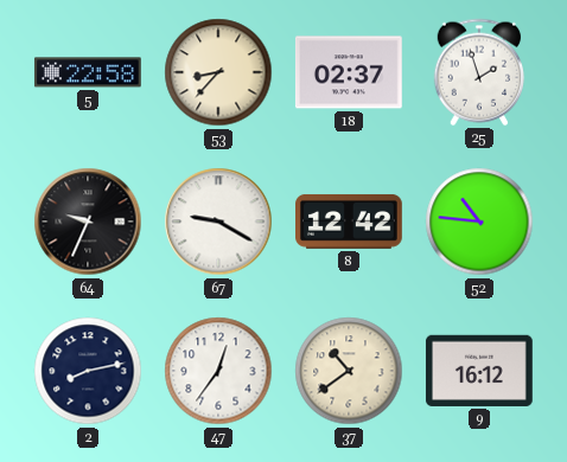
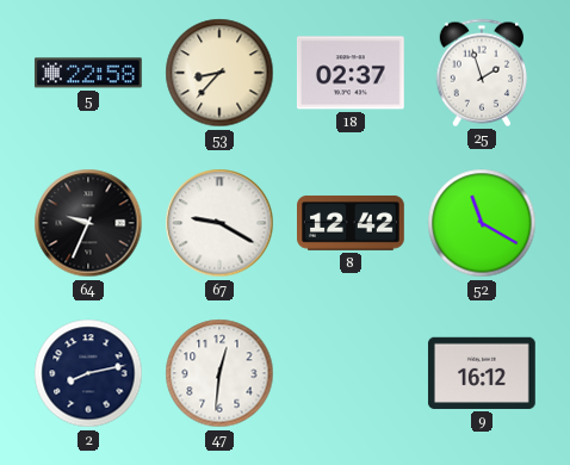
52: 10:46 -> 11:20 (482, 223)
47: 12:36 -> 12:31 (219, 373)
37: 10:39 -> none (349, 371)
